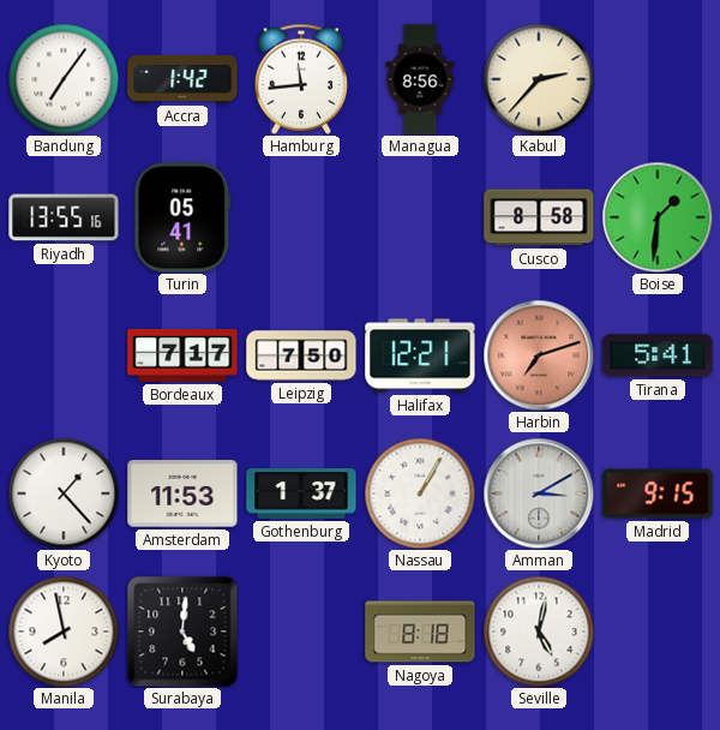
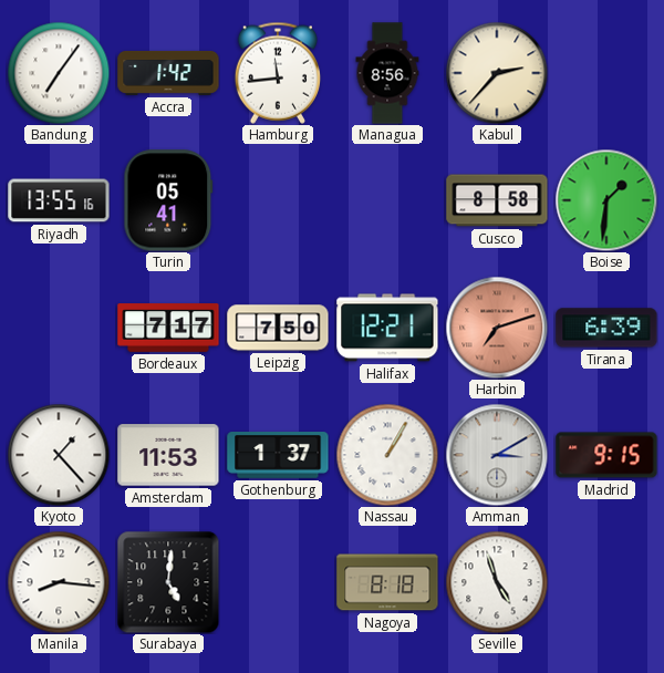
Tirana: 5:41 -> 6:39 (606, 328)
Manila: 7:58 -> 8:16 (59, 582)
Seville: 5:02 -> 4:57 (497, 582)
